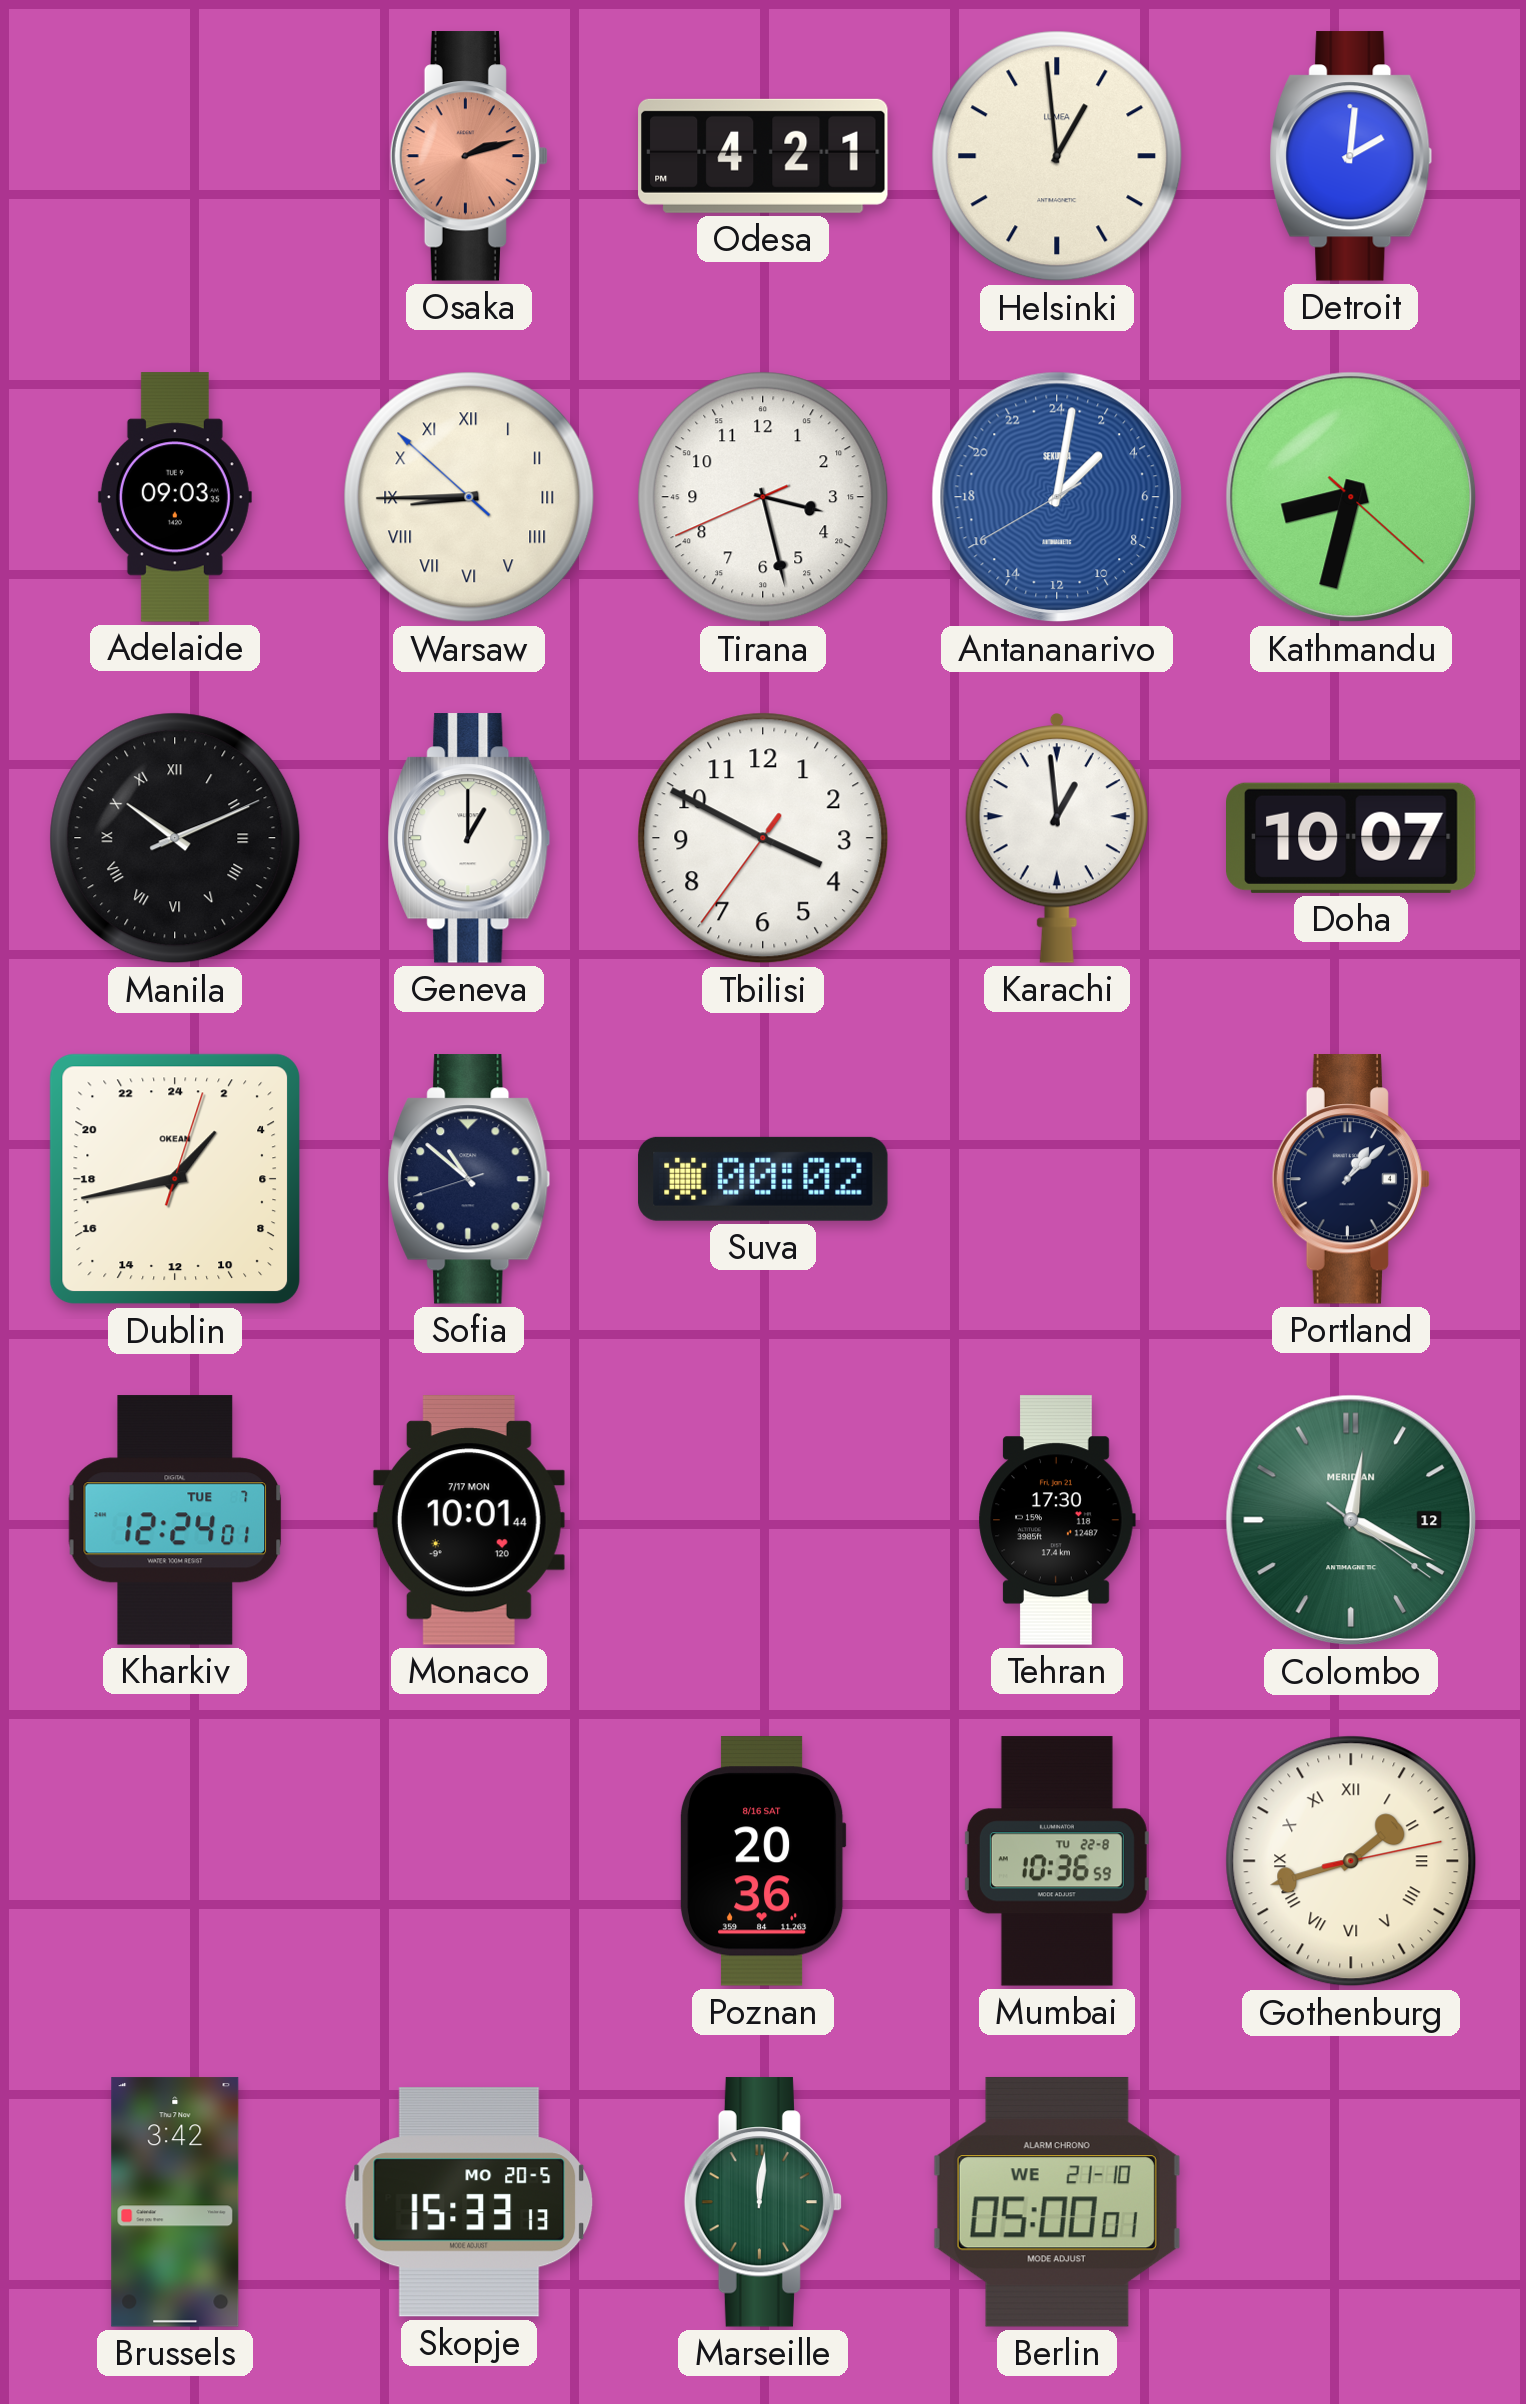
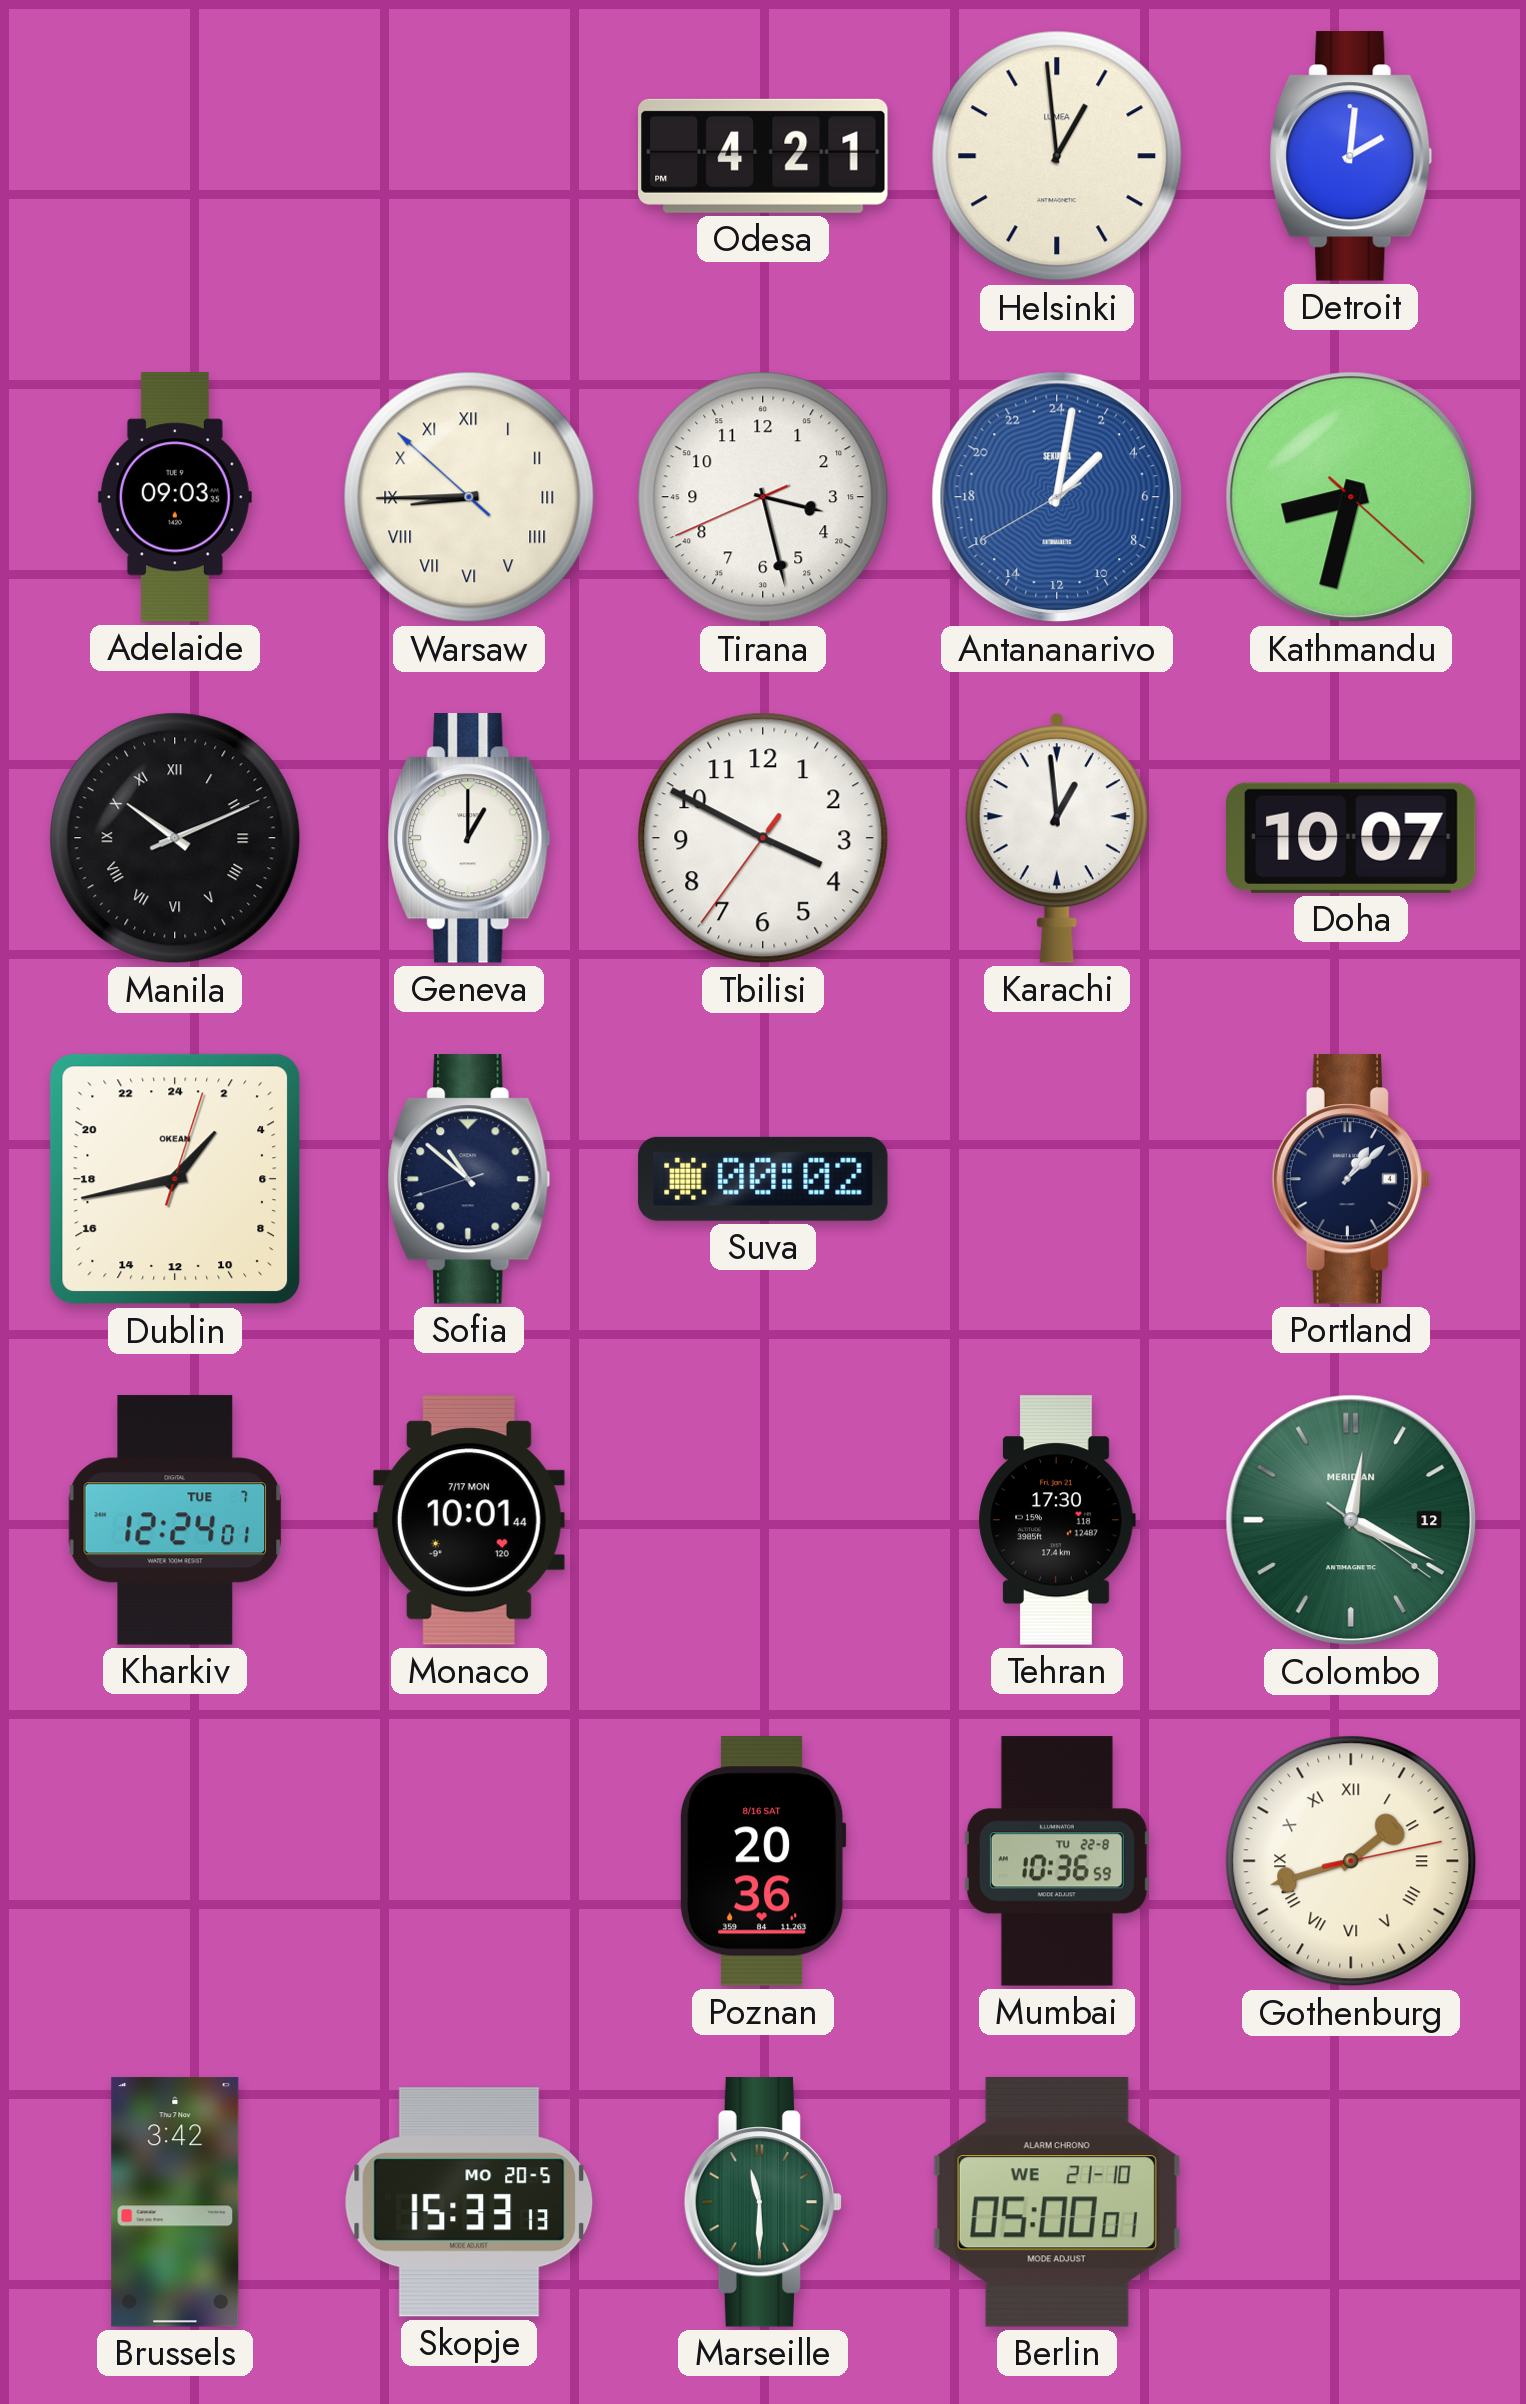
Osaka: 2:12 -> none (468, 156)
Marseille: 12:01 -> 11:30 (762, 2202)
